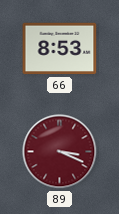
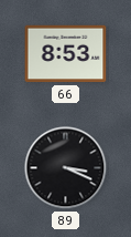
89 dial: burgundy -> black (66, 168)
